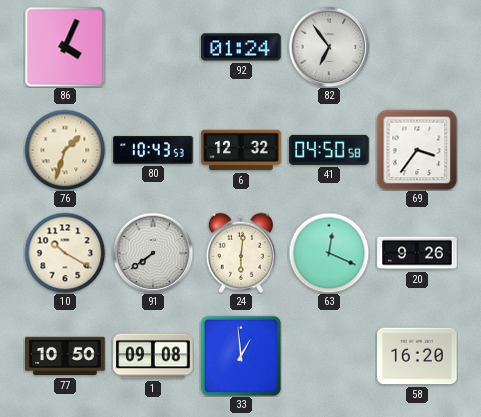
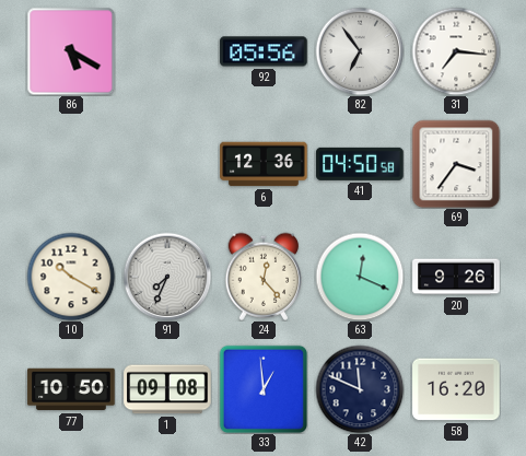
86: 4:04 -> 5:20 (71, 51)
92: 01:24 -> 05:56 (264, 51)
31: none -> 7:16 (456, 51)
76: 1:33 -> none (65, 150)
80: 10:43 -> none (153, 150)
6: 12:32 -> 12:36 (264, 164)
91: 7:39 -> 7:34 (167, 277)
24: 6:01 -> 12:23 (264, 277)
42: none -> 11:49 (360, 389)
